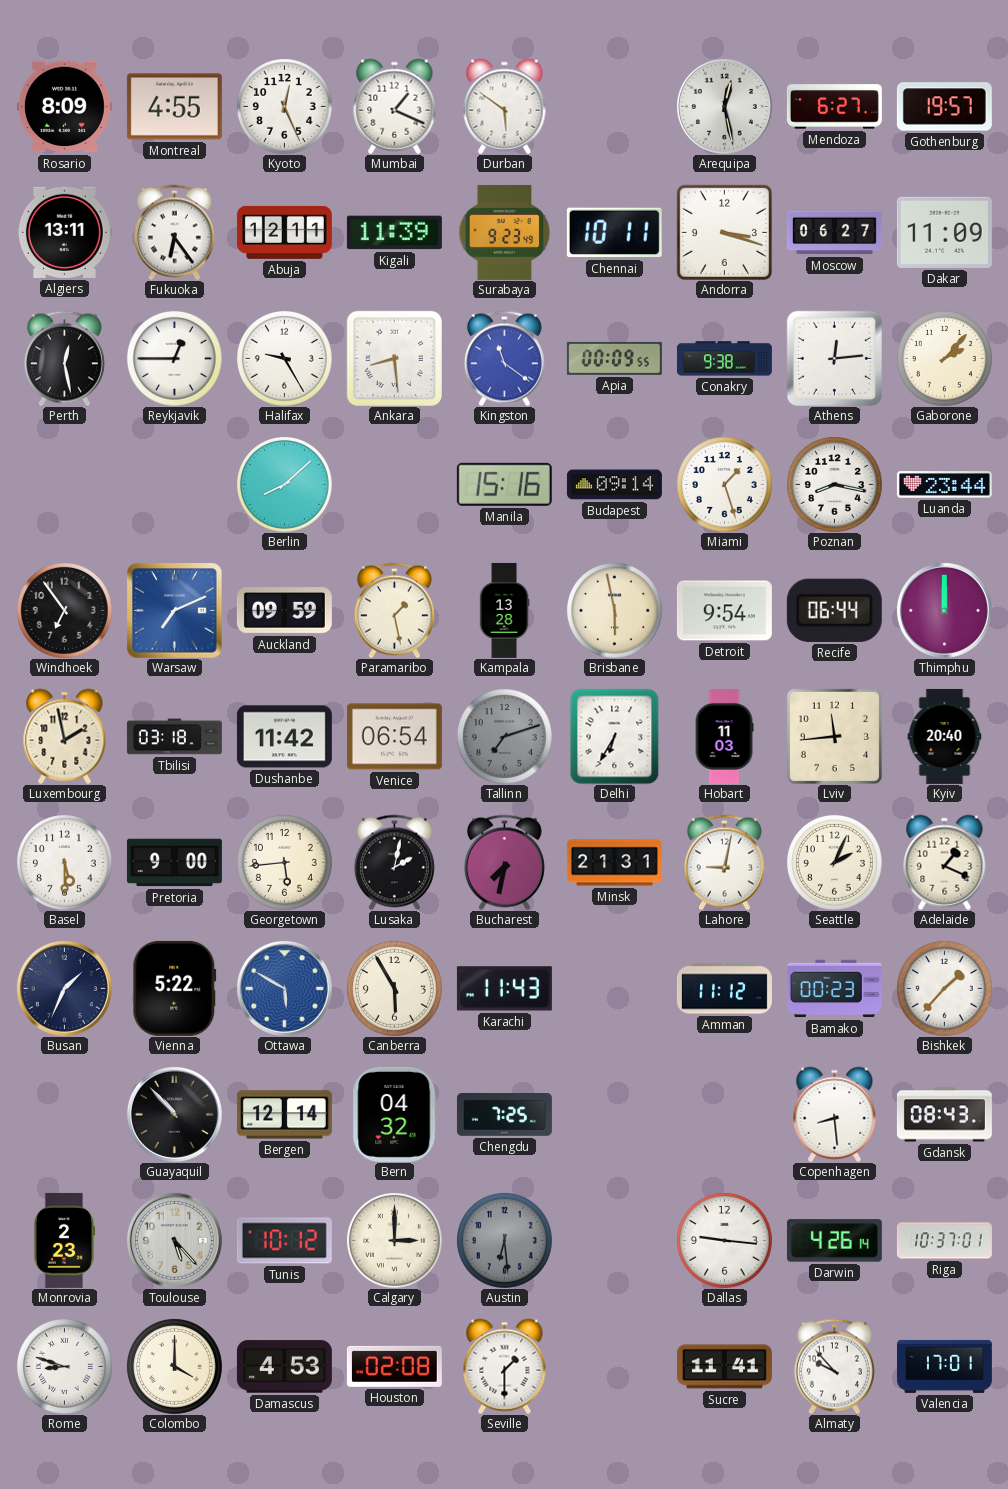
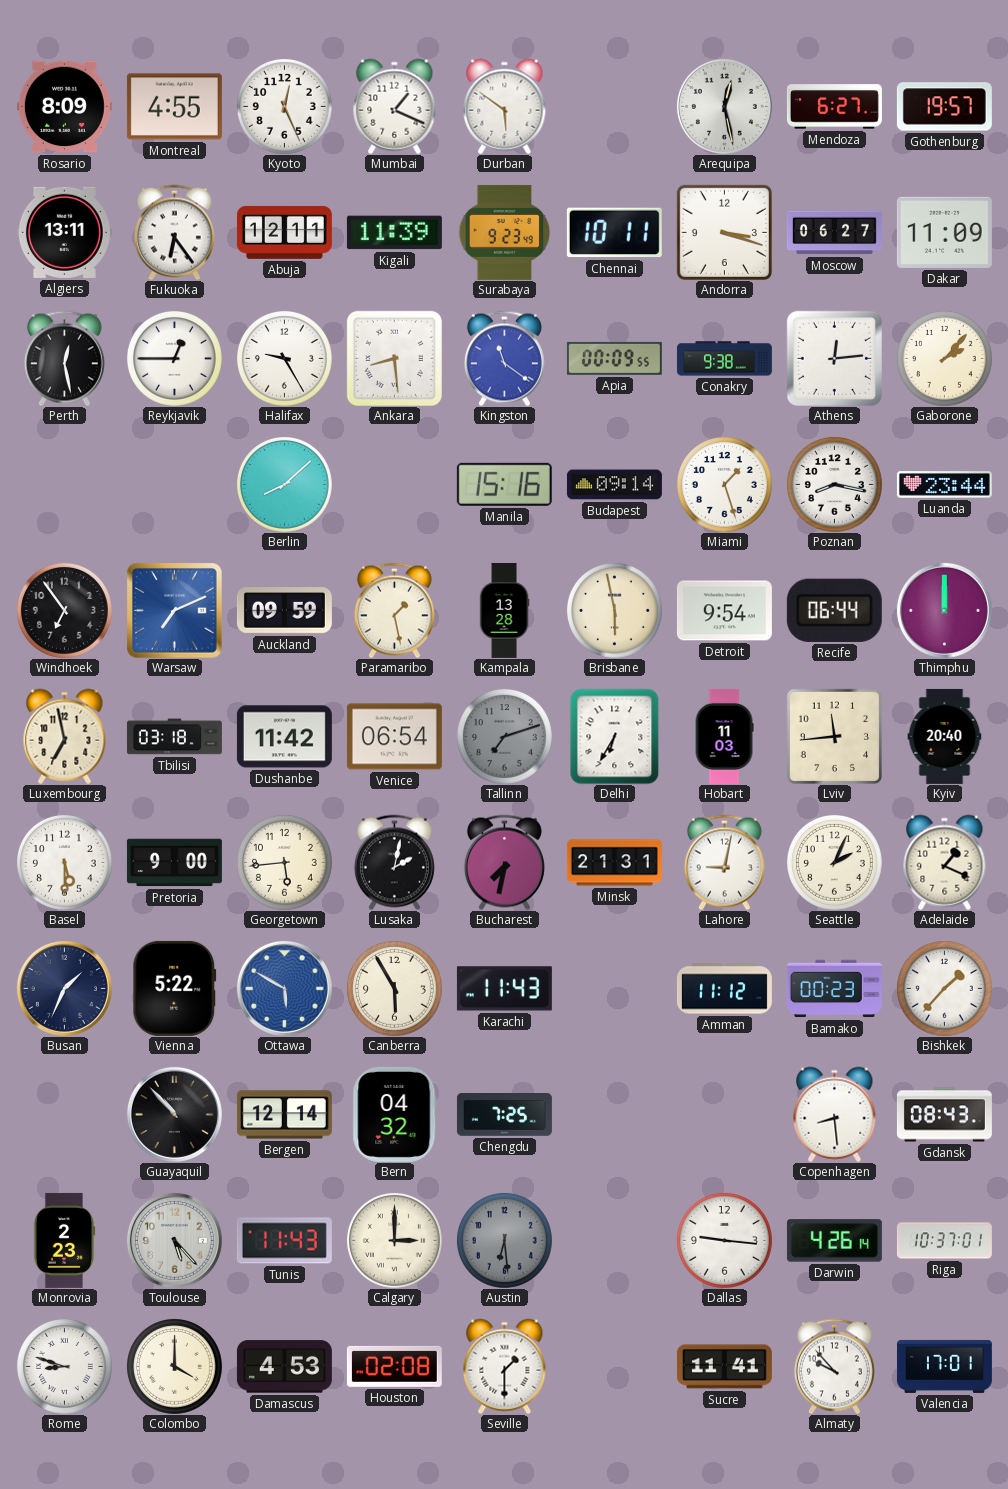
Luxembourg: 1:58 -> 6:58 (65, 736)
Tunis: 10:12 -> 11:43 (284, 1241)
